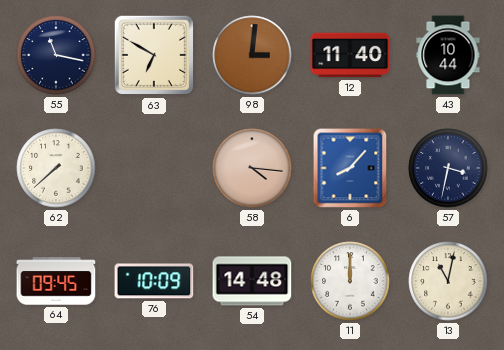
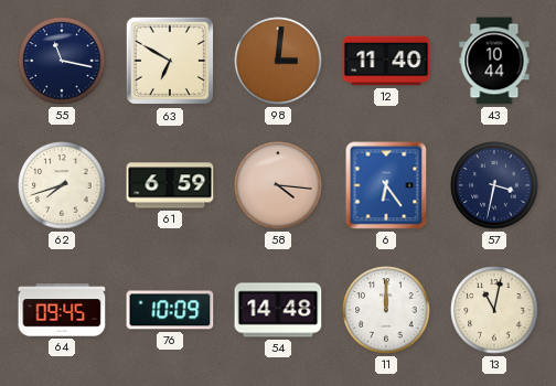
62: 7:38 -> 7:42 (62, 185)
61: none -> 6:59 (170, 185)
6: 8:07 -> 6:24 (386, 185)
